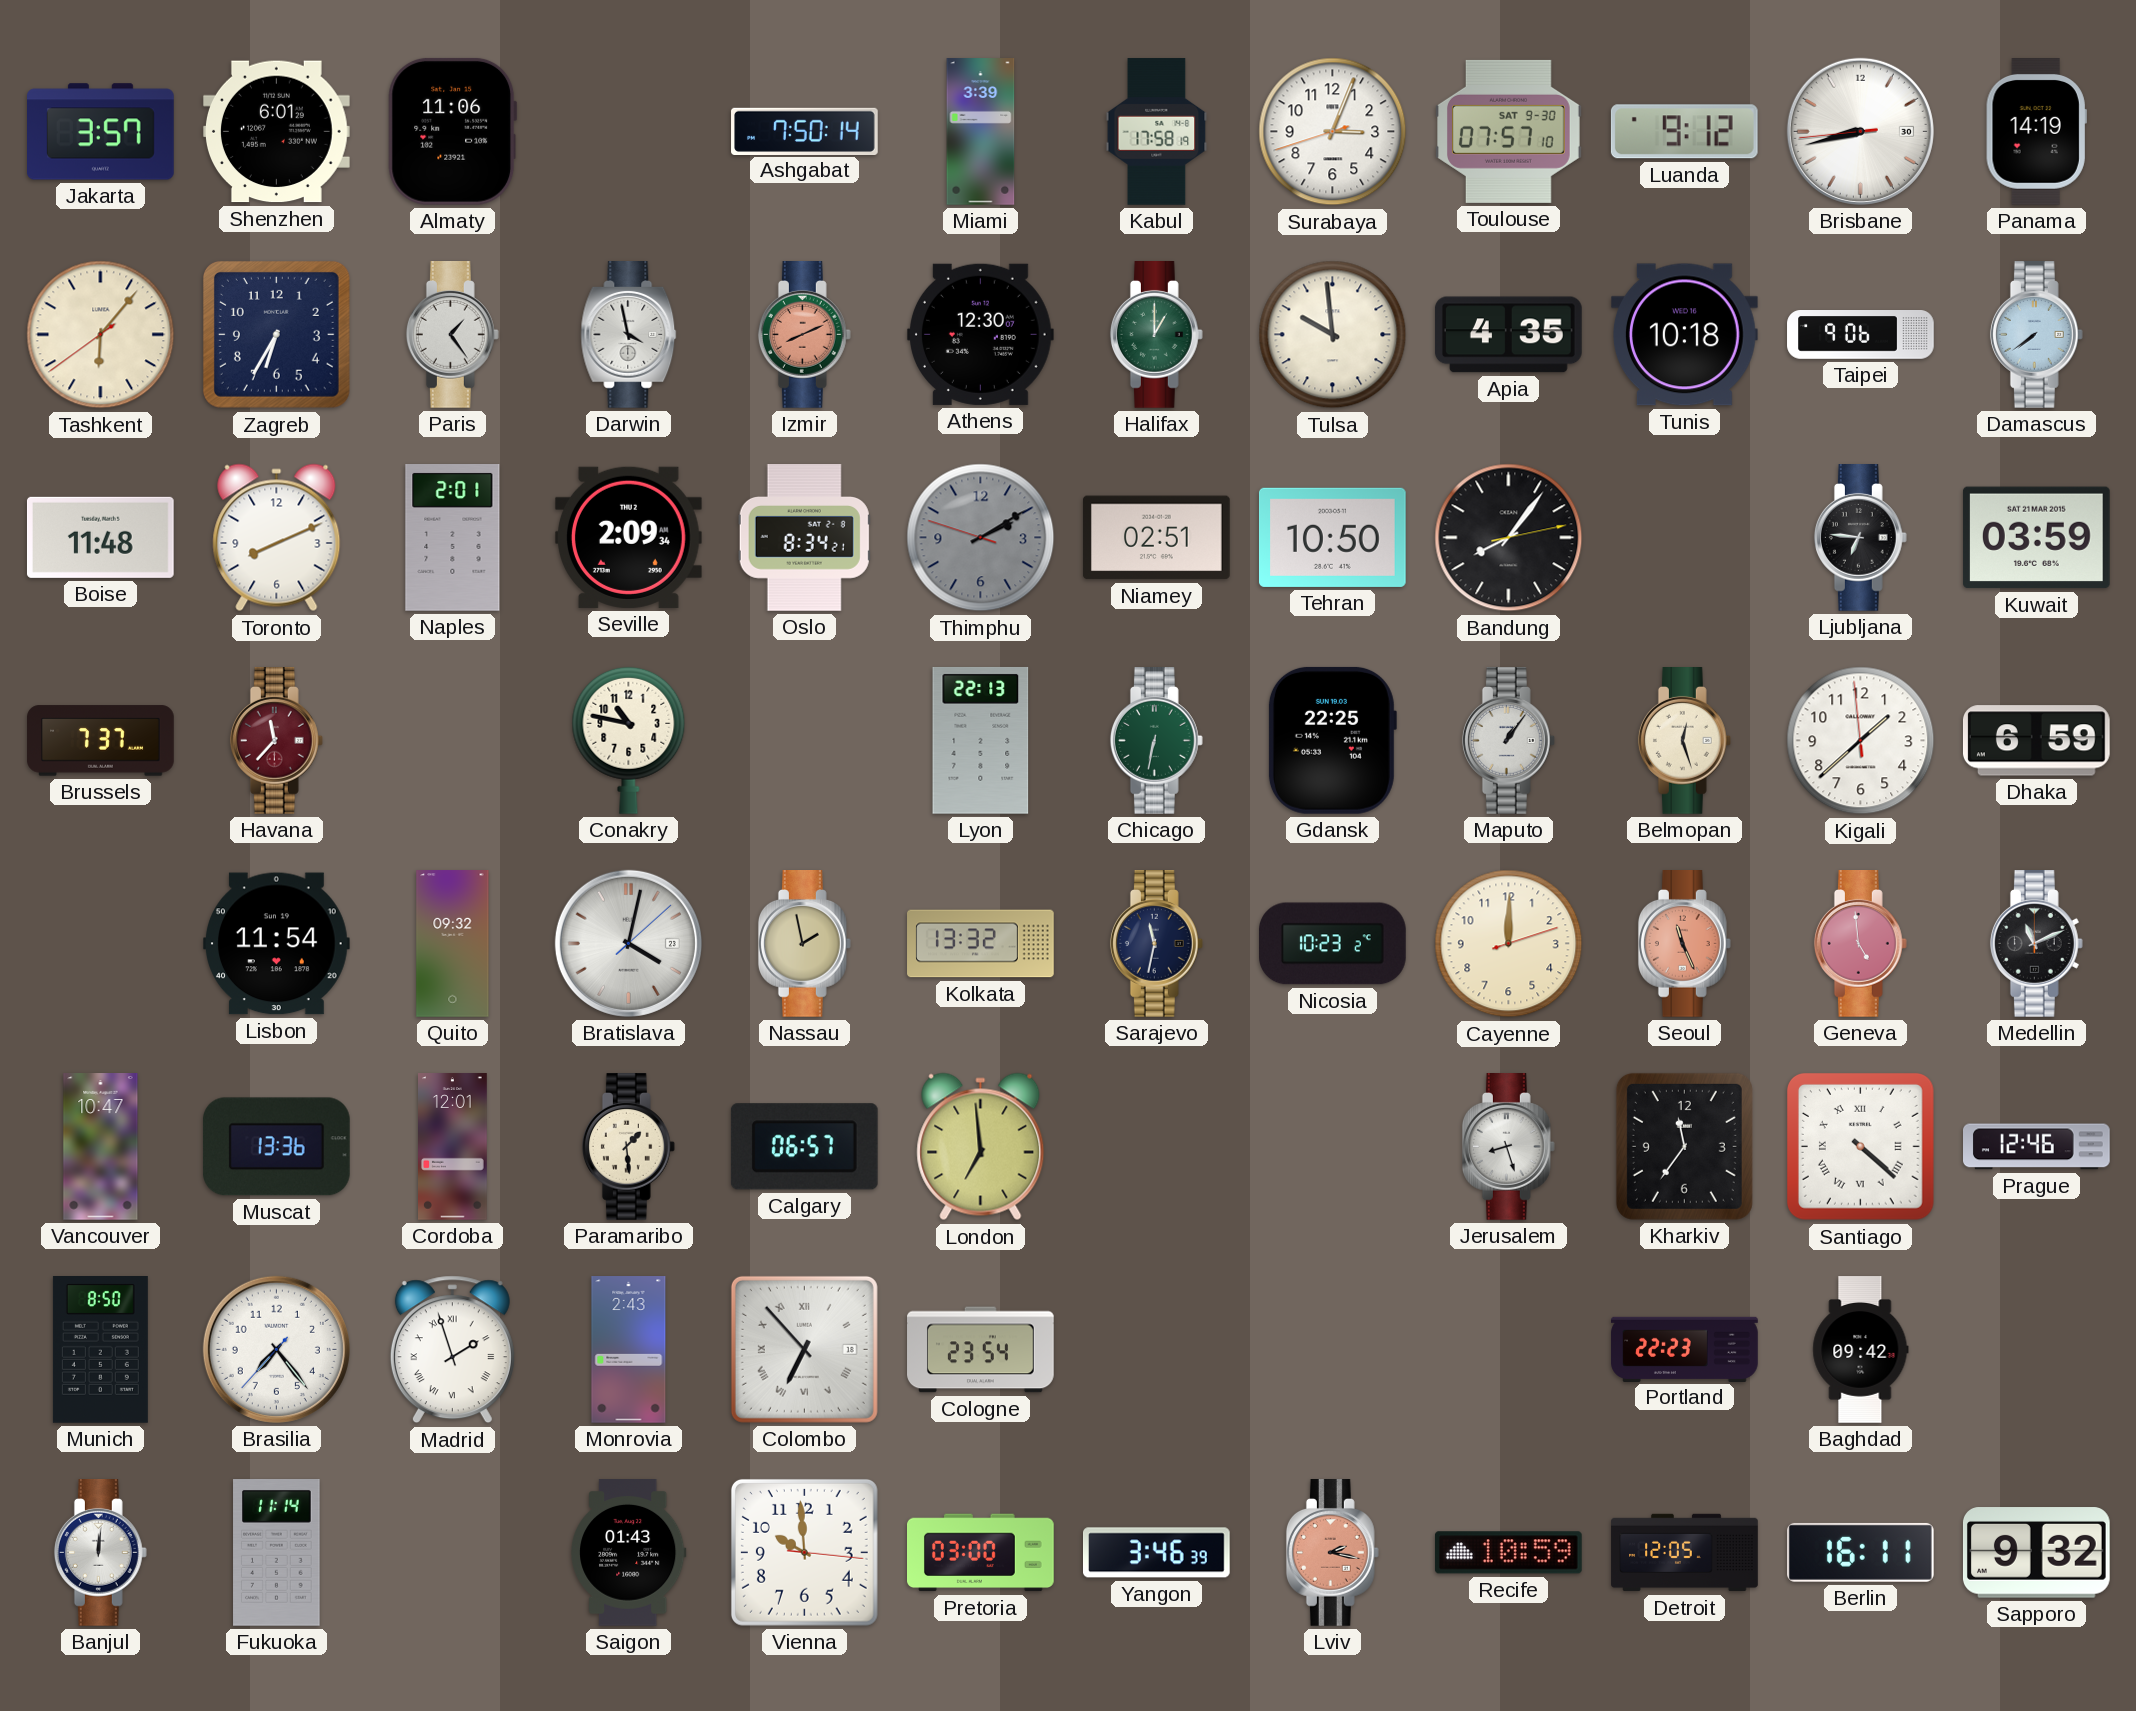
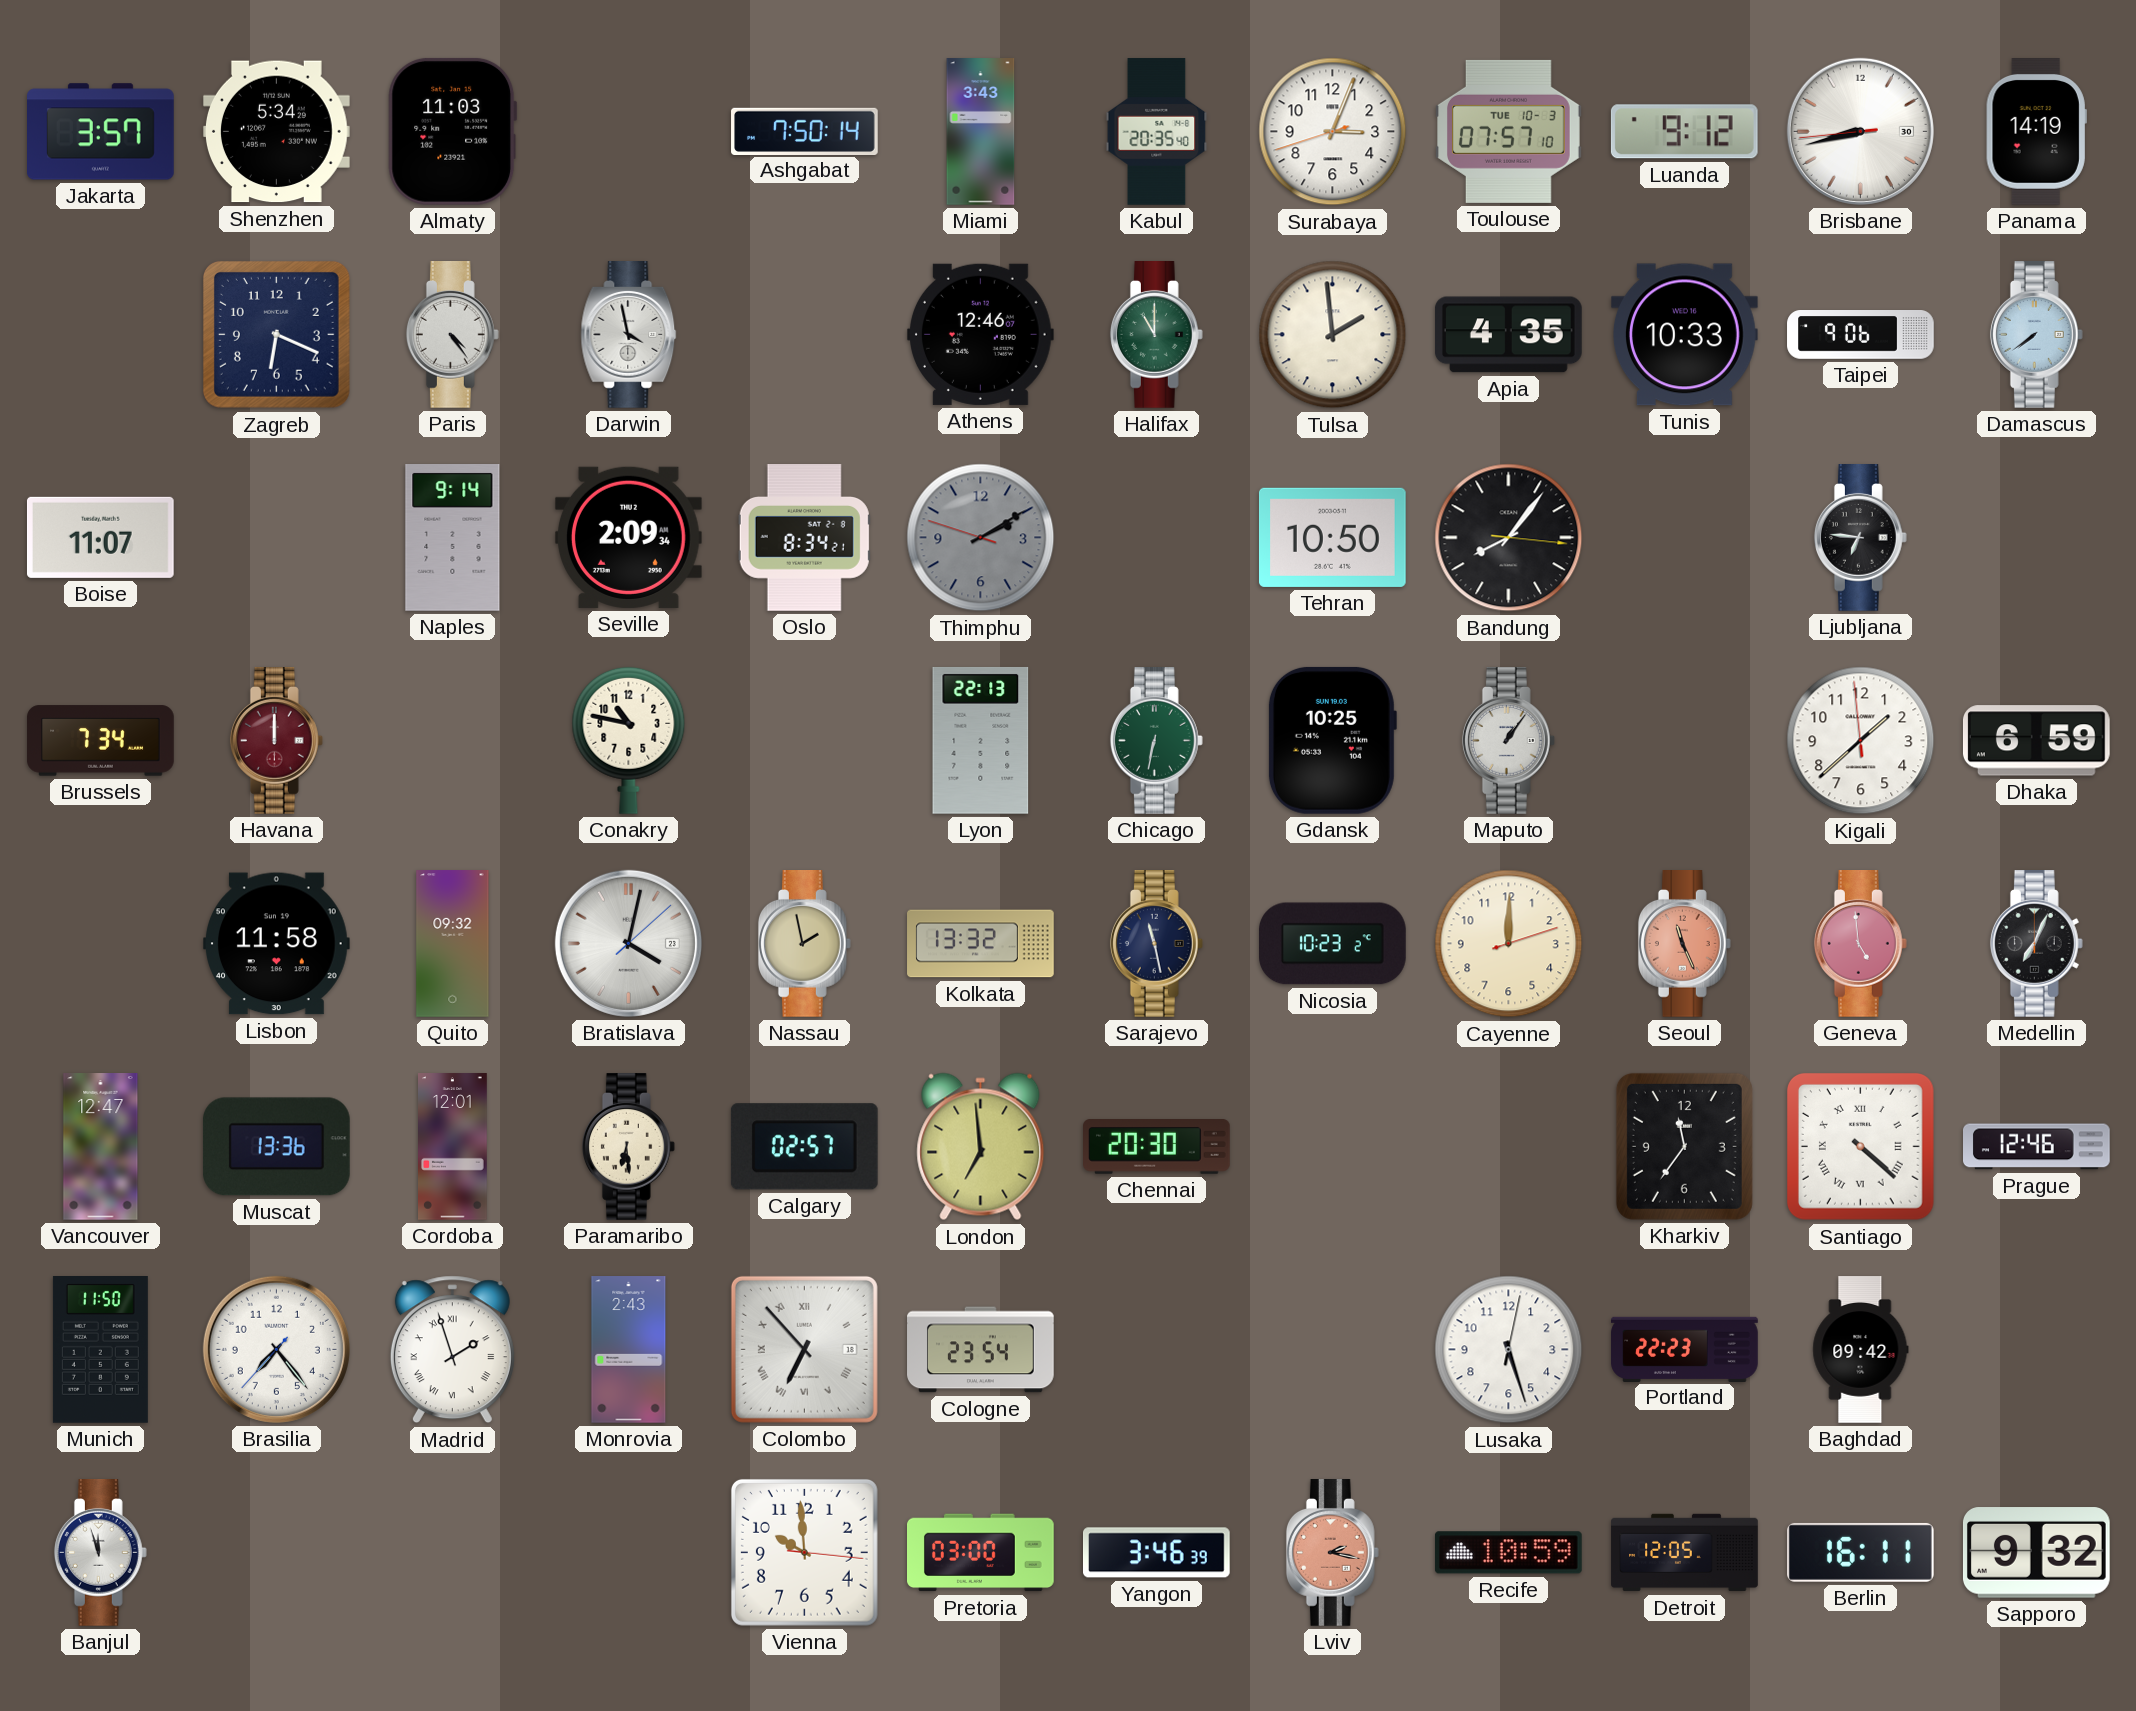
Shenzhen: 6:01 -> 5:34 (276, 132)
Almaty: 11:06 -> 11:03 (453, 131)
Miami: 3:39 -> 3:43 (981, 132)
Kabul: 17:58 -> 20:35 (1157, 132)
Toulouse date: SAT 9-30 -> TUE 10-3 (1509, 131)
Tashkent: 6:06 -> none (101, 335)
Zagreb: 6:35 -> 6:19 (276, 334)
Paris: 1:24 -> 4:24 (452, 335)
Izmir: 8:11 -> none (804, 335)
Athens: 12:30 -> 12:46 (980, 334)
Halifax: 1:00 -> 11:00 (1156, 335)
Tulsa: 9:59 -> 1:59 (1333, 335)
Tunis: 10:18 -> 10:33 (1685, 335)
Boise: 11:48 -> 11:07 (100, 537)
Toronto: 8:11 -> none (277, 538)
Naples: 2:01 -> 9:14 (453, 538)
Niamey: 02:51 -> none (1156, 538)
Bandung: 8:06:13 -> 8:06:16 (1509, 538)
Kuwait: 03:59 -> none (2036, 538)
Brussels: 7:37 -> 7:34 (101, 741)
Havana: 11:37 -> 12:00 (276, 741)
Gdansk: 22:25 -> 10:25 (1332, 740)
Belmopan: 12:27 -> none (1684, 741)
Lisbon: 11:54 -> 11:58 (277, 944)
Sarajevo: 11:32 -> 11:28 (1156, 944)
Medellin: 11:11 -> 7:04 (2036, 944)
Vancouver: 10:47 -> 12:47 (101, 1147)
Paramaribo: 1:29 -> 6:29 (628, 1147)
Calgary: 06:57 -> 02:57 (804, 1147)
Chennai: none -> 20:30 (1157, 1147)
Jerusalem: 8:27 -> none (1508, 1147)
Munich: 8:50 -> 11:50 (100, 1350)
Lusaka: none -> 5:27 (1509, 1350)
Banjul: 12:01 -> 11:57 (100, 1553)
Fukuoka: 11:14 -> none (277, 1553)
Saigon: 01:43 -> none (628, 1553)
